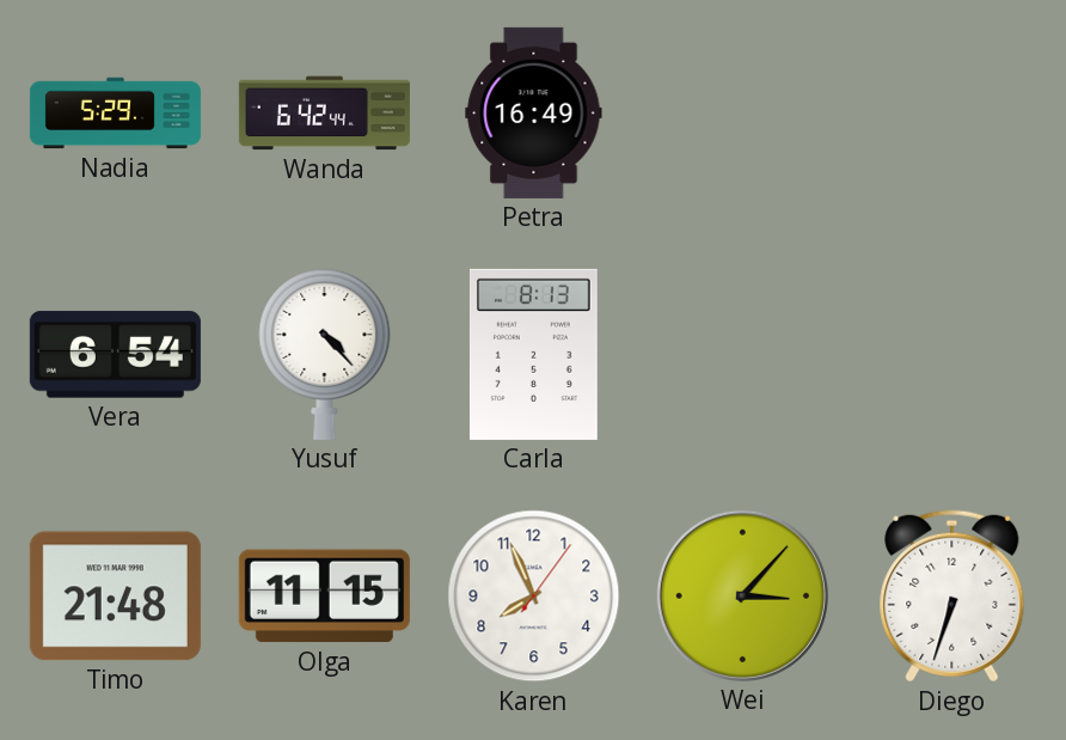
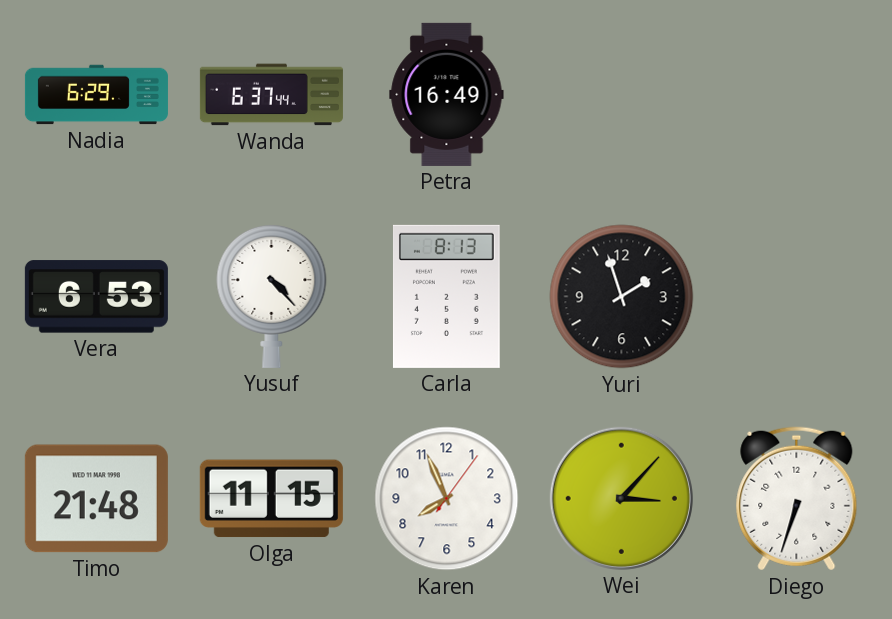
Nadia: 5:29 -> 6:29 (96, 95)
Wanda: 6:42 -> 6:37 (271, 95)
Vera: 6:54 -> 6:53 (96, 297)
Yuri: none -> 1:57 (622, 297)
